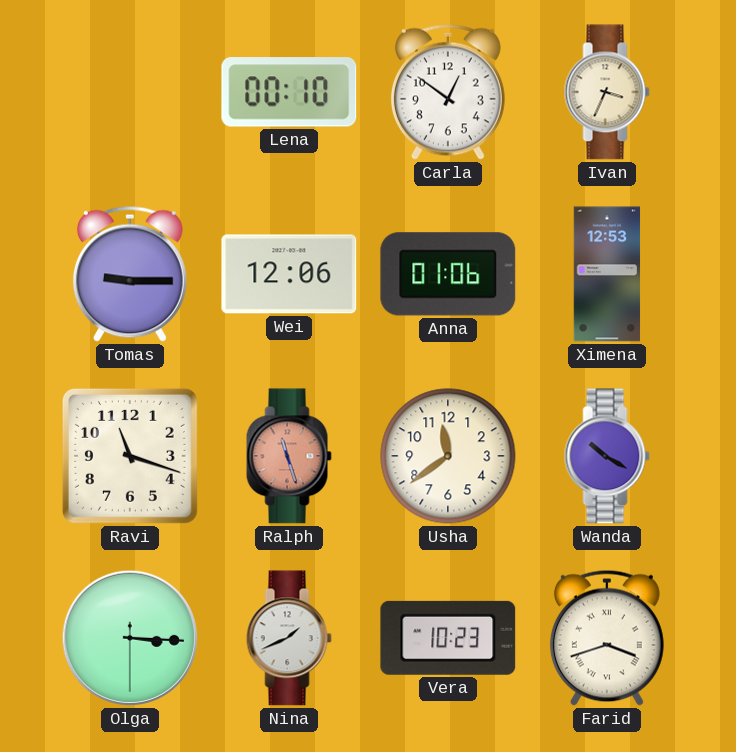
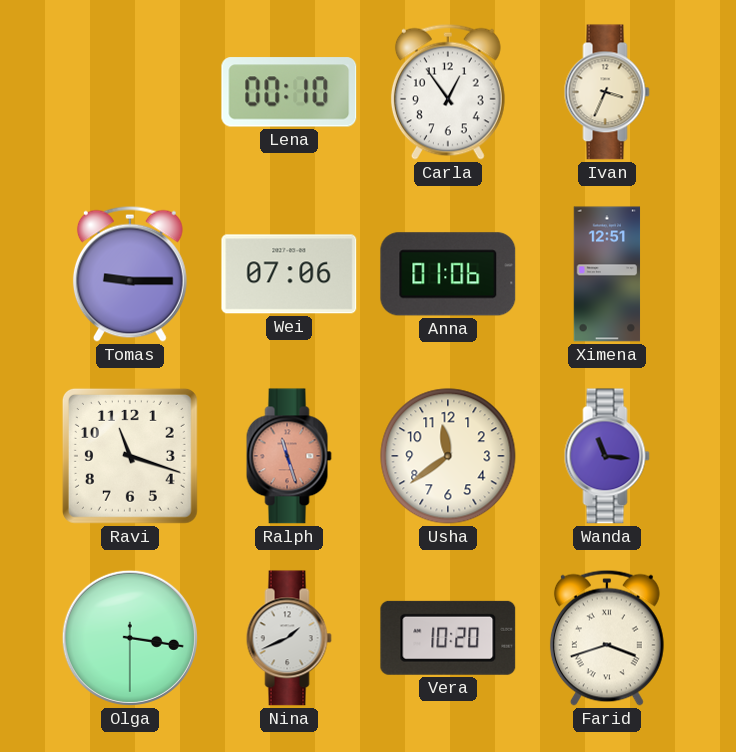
Carla: 12:51 -> 12:54 (448, 92)
Wei: 12:06 -> 07:06 (289, 274)
Ximena: 12:53 -> 12:51 (607, 274)
Wanda: 10:20 -> 11:16 (607, 456)
Olga: 3:15 -> 3:16 (130, 638)
Vera: 10:23 -> 10:20 (448, 638)
